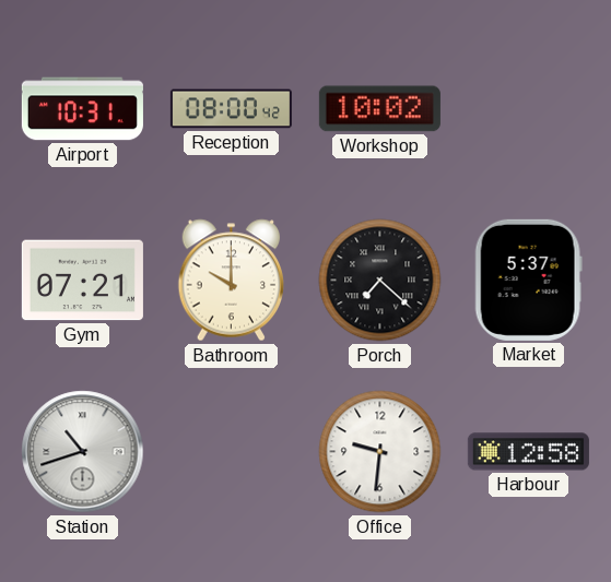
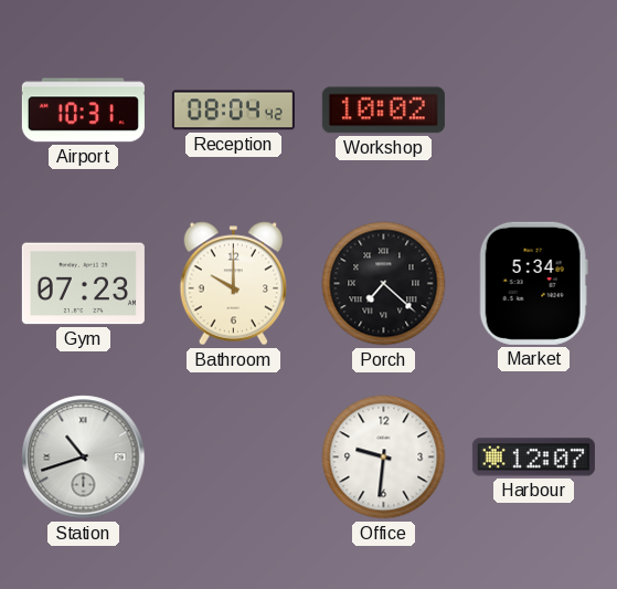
Reception: 08:00 -> 08:04 (233, 111)
Gym: 07:21 -> 07:23 (83, 284)
Market: 5:37 -> 5:34 (533, 283)
Harbour: 12:58 -> 12:07 (533, 457)
